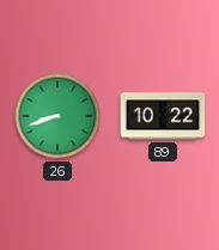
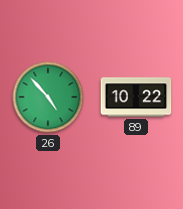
26: 8:42 -> 4:53 (48, 97)
